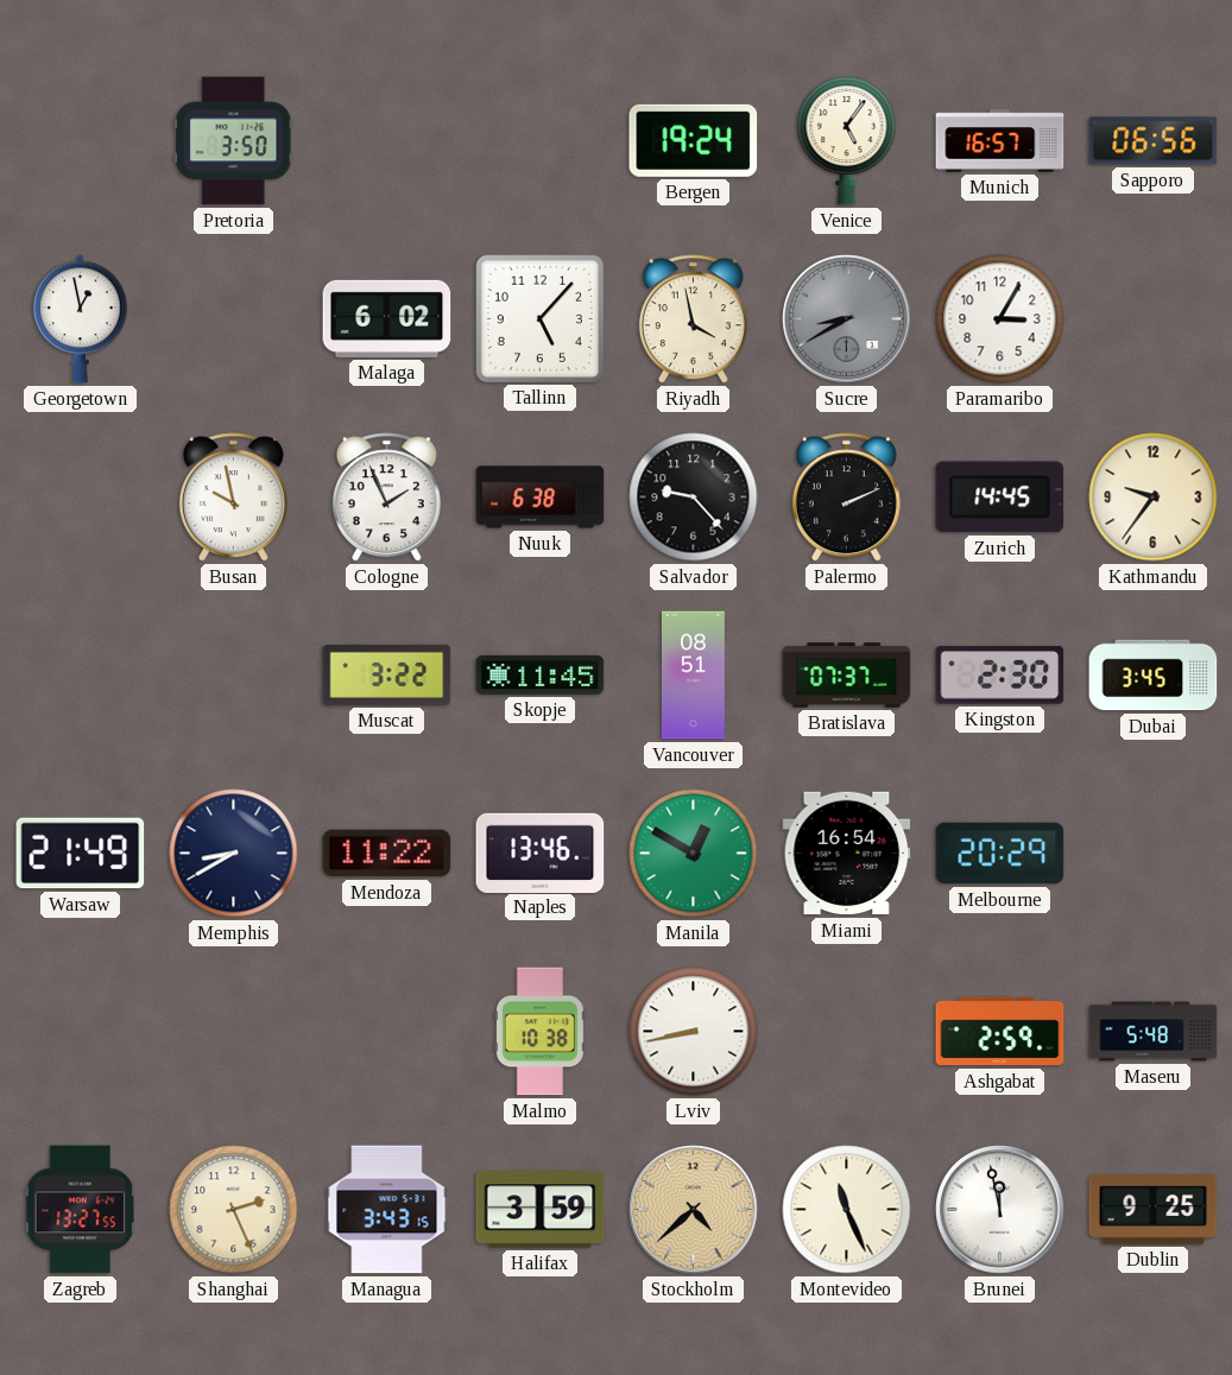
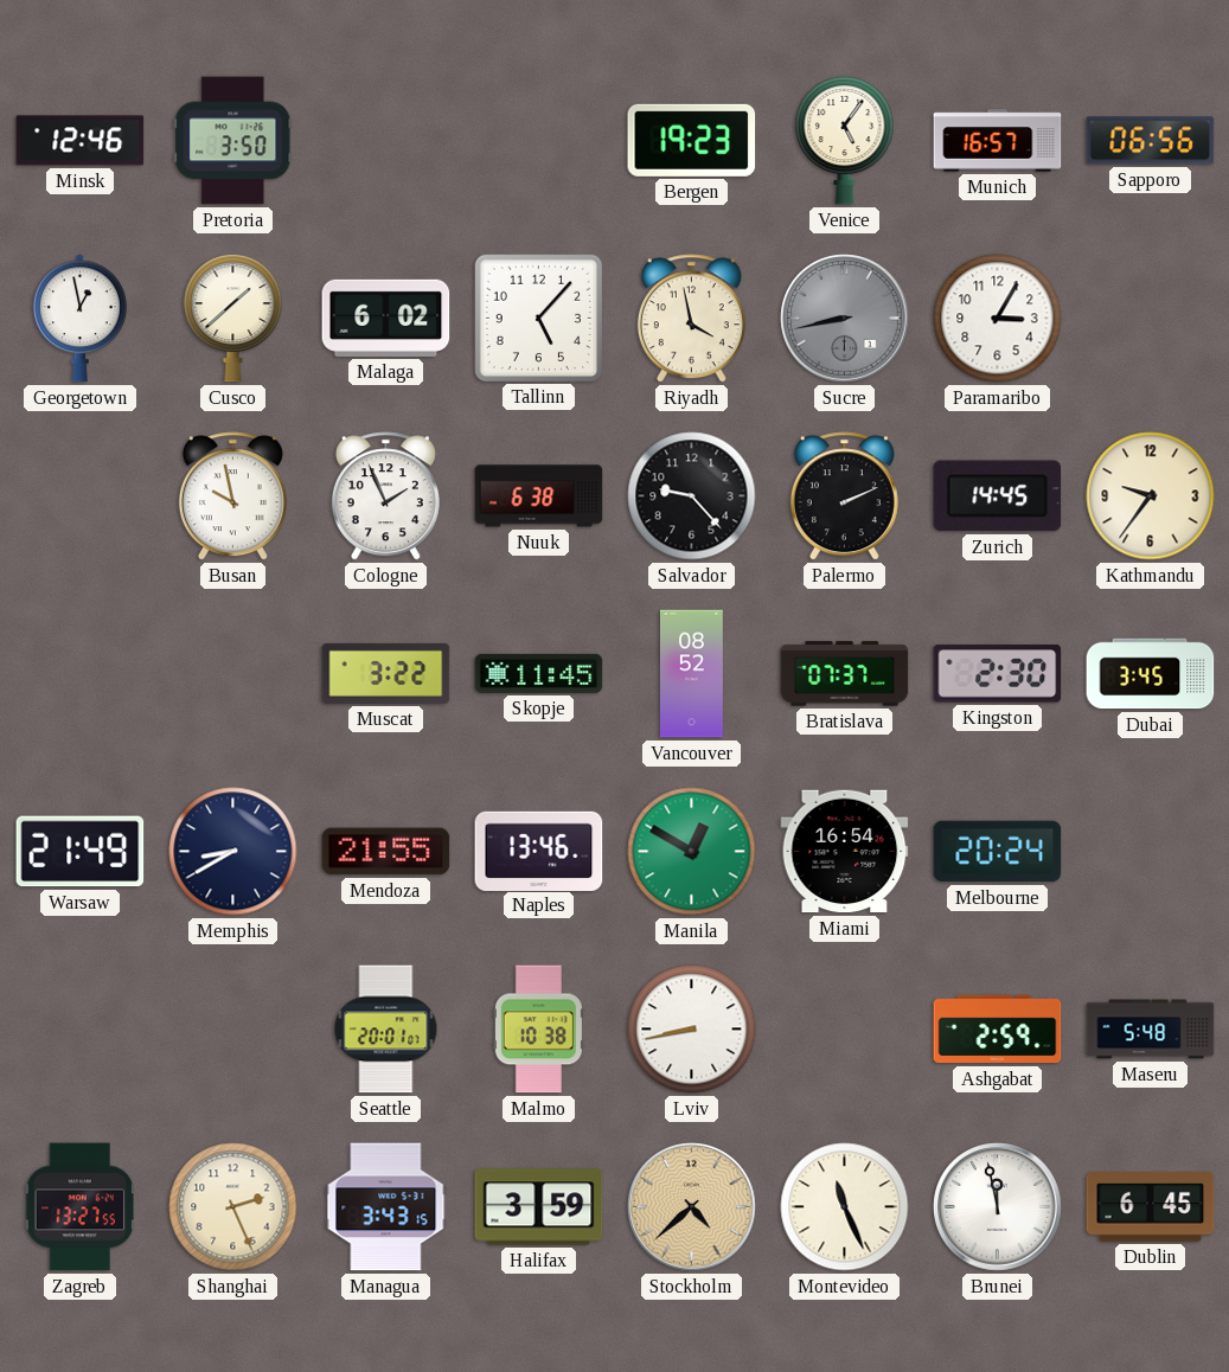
Minsk: none -> 12:46 (81, 141)
Bergen: 19:24 -> 19:23 (692, 140)
Cusco: none -> 1:38 (233, 318)
Sucre: 8:40 -> 8:43 (845, 319)
Vancouver: 08:51 -> 08:52 (691, 674)
Mendoza: 11:22 -> 21:55 (386, 852)
Melbourne: 20:29 -> 20:24 (998, 852)
Seattle: none -> 20:01 (386, 1030)
Dublin: 9:25 -> 6:45 (1151, 1207)
